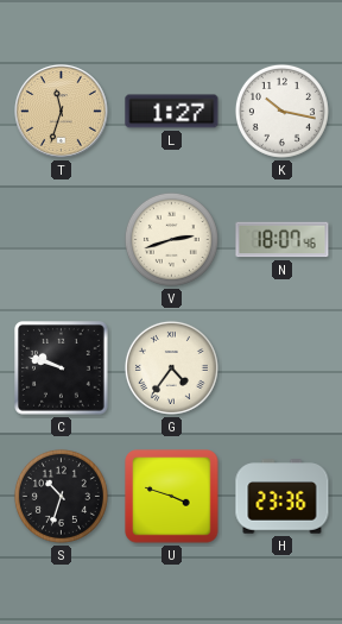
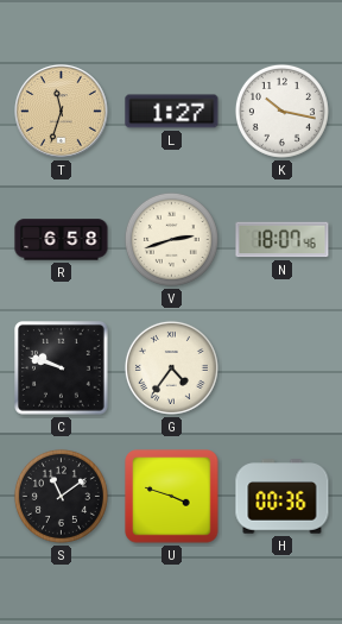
R: none -> 6:58 (62, 240)
S: 10:33 -> 11:09 (61, 496)
H: 23:36 -> 00:36 (283, 497)
